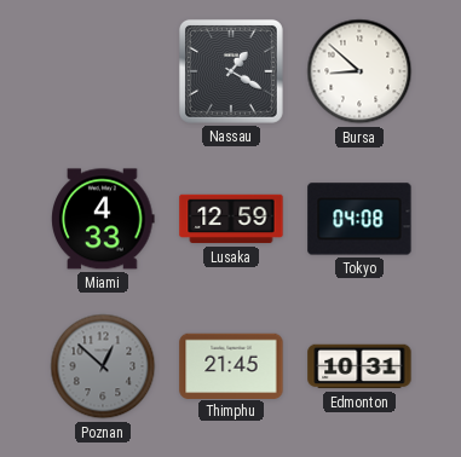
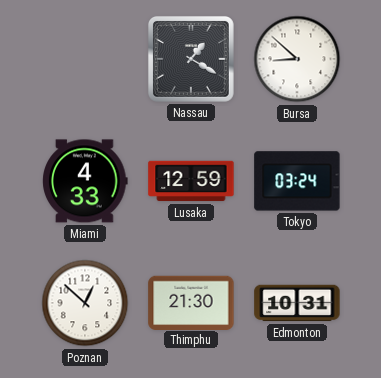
Tokyo: 04:08 -> 03:24 (297, 181)
Poznan dial: grey -> white (85, 303)
Thimphu: 21:45 -> 21:30 (191, 302)
